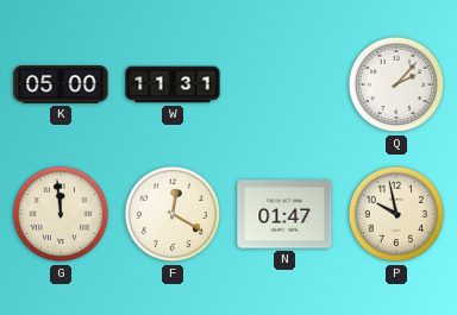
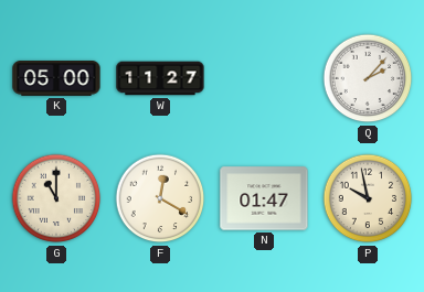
W: 11:31 -> 11:27 (160, 78)
G: 11:59 -> 11:00 (56, 198)
